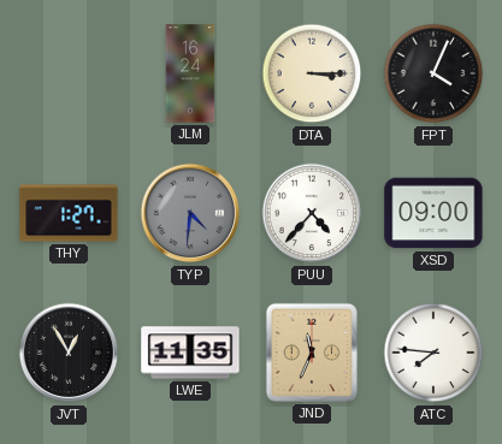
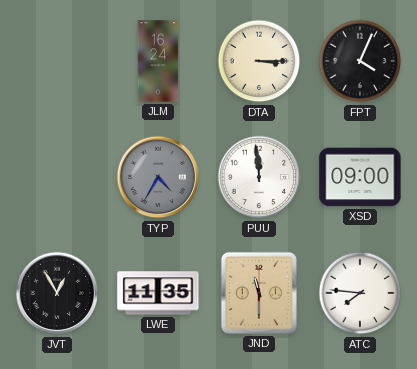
THY: 1:27 -> none (69, 213)
TYP: 4:31 -> 4:35 (158, 177)
PUU: 4:37 -> 11:59 (259, 177)
JND: 11:34 -> 11:30 (259, 293)
